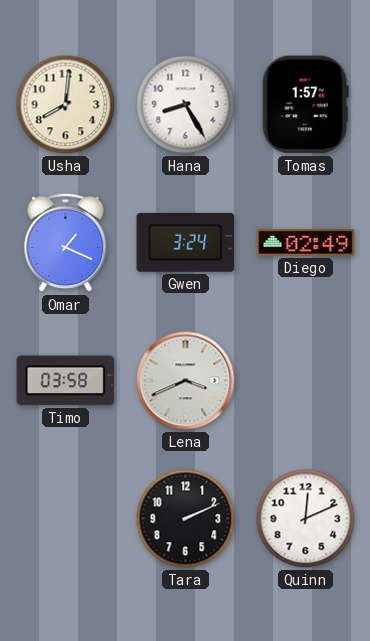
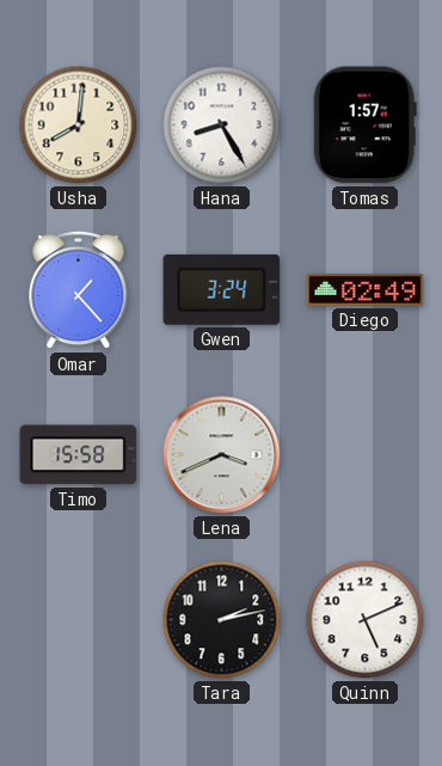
Omar: 1:19 -> 1:23 (79, 290)
Timo: 03:58 -> 15:58 (79, 455)
Tara: 2:11 -> 2:13 (222, 620)
Quinn: 12:11 -> 5:11 (366, 620)
